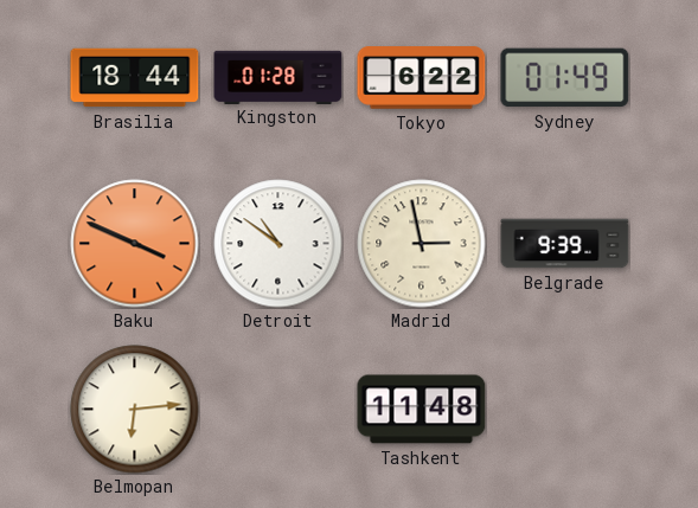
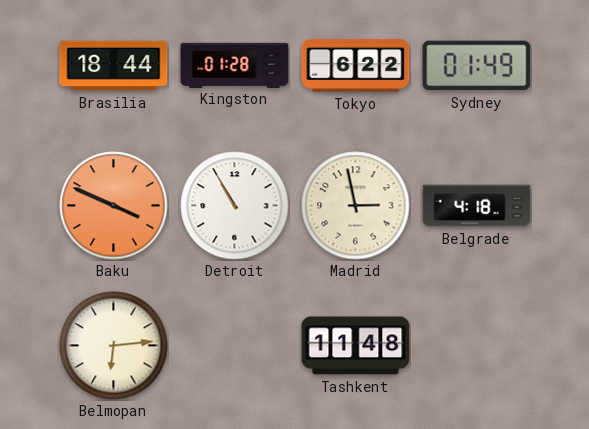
Detroit: 10:51 -> 10:55 (235, 206)
Belgrade: 9:39 -> 4:18 (477, 206)
